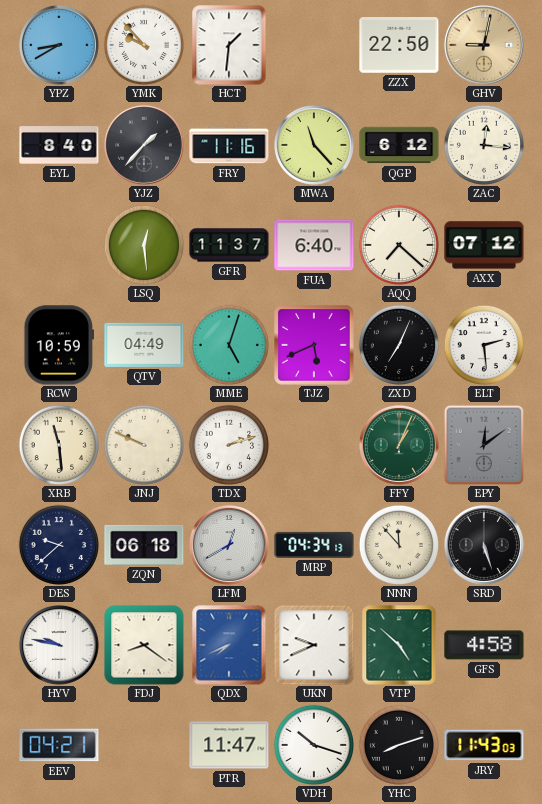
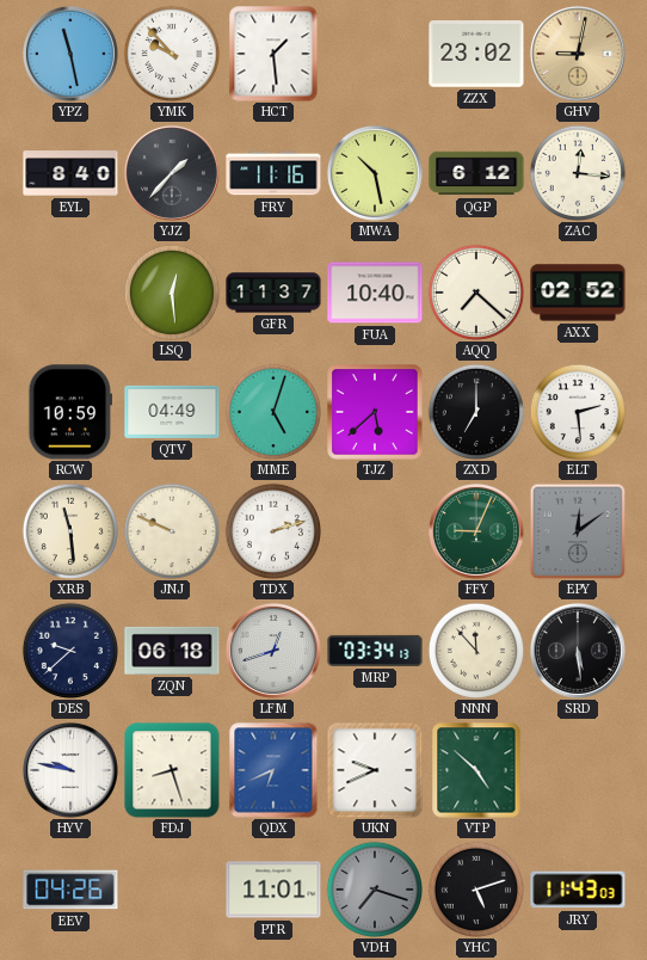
YPZ: 8:40 -> 11:28 (70, 54)
HCT: 1:31 -> 1:29 (273, 54)
ZZX: 22:50 -> 23:02 (476, 55)
MWA: 11:23 -> 10:28 (375, 173)
FUA: 6:40 -> 10:40 (375, 293)
AXX: 07:12 -> 02:52 (578, 293)
TJZ: 5:41 -> 5:38 (375, 412)
ZXD: 7:04 -> 7:00 (476, 412)
FFY: 1:04 -> 9:04 (476, 531)
LFM: 12:40 -> 12:42 (273, 651)
MRP: 04:34 -> 03:34 (375, 651)
SRD: 5:27 -> 5:29 (578, 651)
FDJ: 8:21 -> 8:27 (172, 770)
QDX: 7:41 -> 6:41 (273, 770)
GFS: 4:58 -> none (484, 645)
EEV: 04:21 -> 04:26 (70, 890)
PTR: 11:47 -> 11:01 (273, 890)
VDH: 10:18 -> 7:18 (375, 890)
VDH dial: white -> grey (375, 890)
YHC: 8:12 -> 5:12 (476, 890)
